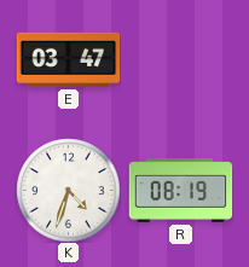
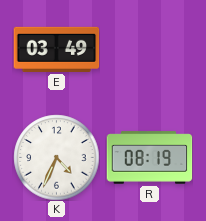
E: 03:47 -> 03:49 (56, 49)
K: 4:33 -> 4:34 (56, 157)
